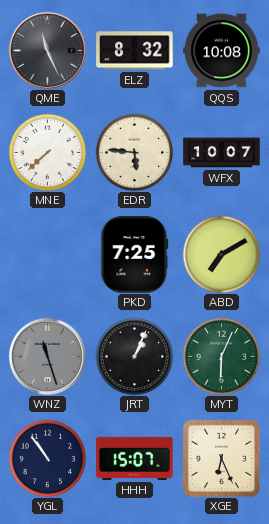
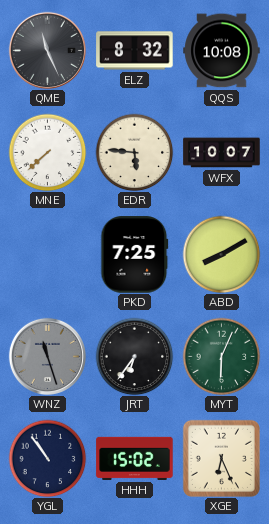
ABD: 7:10 -> 8:10 (221, 254)
JRT: 1:04 -> 6:36 (134, 356)
HHH: 15:07 -> 15:02 (135, 458)
